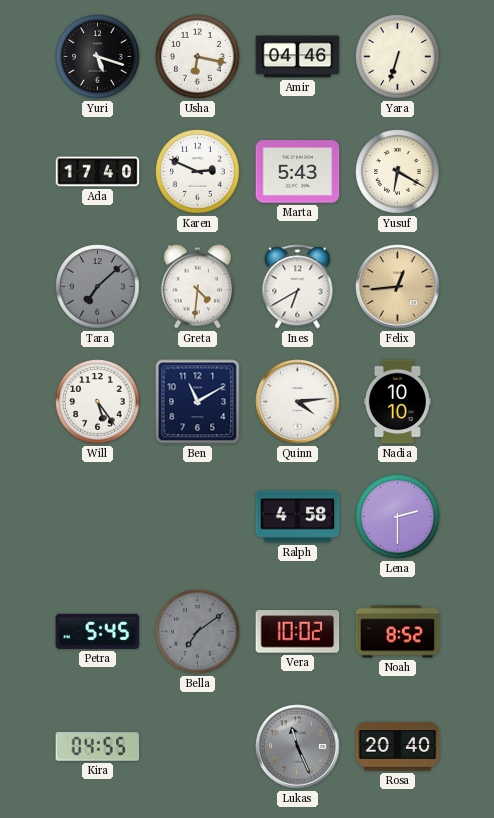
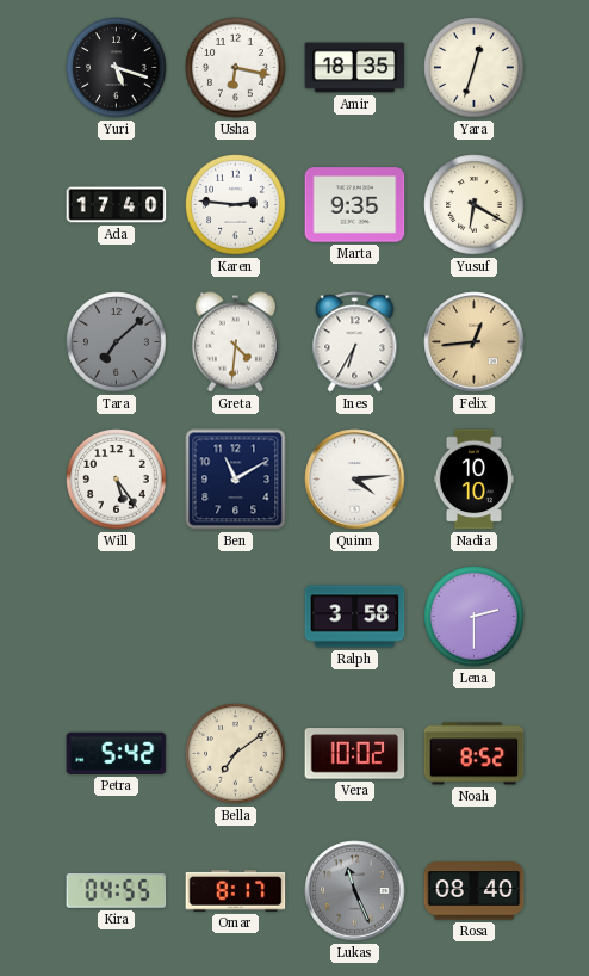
Amir: 04:46 -> 18:35 (355, 68)
Yara: 6:33 -> 12:33 (475, 68)
Karen: 2:49 -> 2:46 (236, 205)
Marta: 5:43 -> 9:35 (355, 205)
Ines: 6:40 -> 6:35 (355, 342)
Ralph: 4:58 -> 3:58 (355, 617)
Petra: 5:45 -> 5:42 (117, 753)
Bella dial: grey -> cream (236, 754)
Omar: none -> 8:17 (236, 891)
Rosa: 20:40 -> 08:40 (475, 891)
